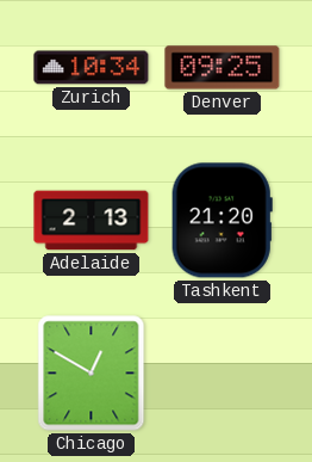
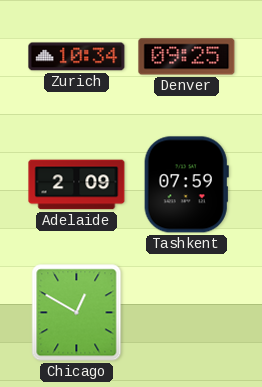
Adelaide: 2:13 -> 2:09 (77, 185)
Tashkent: 21:20 -> 07:59 (186, 185)
